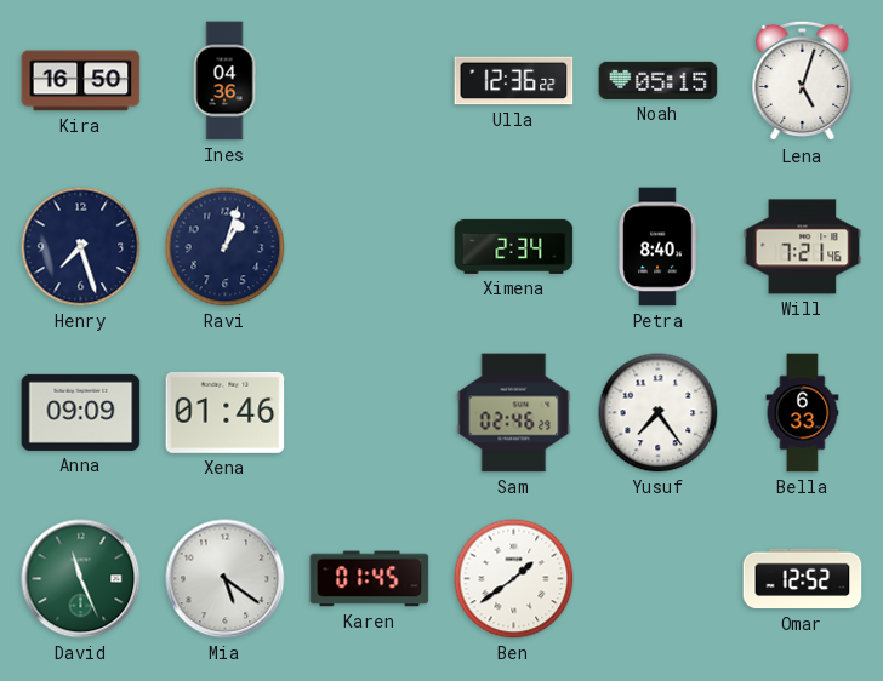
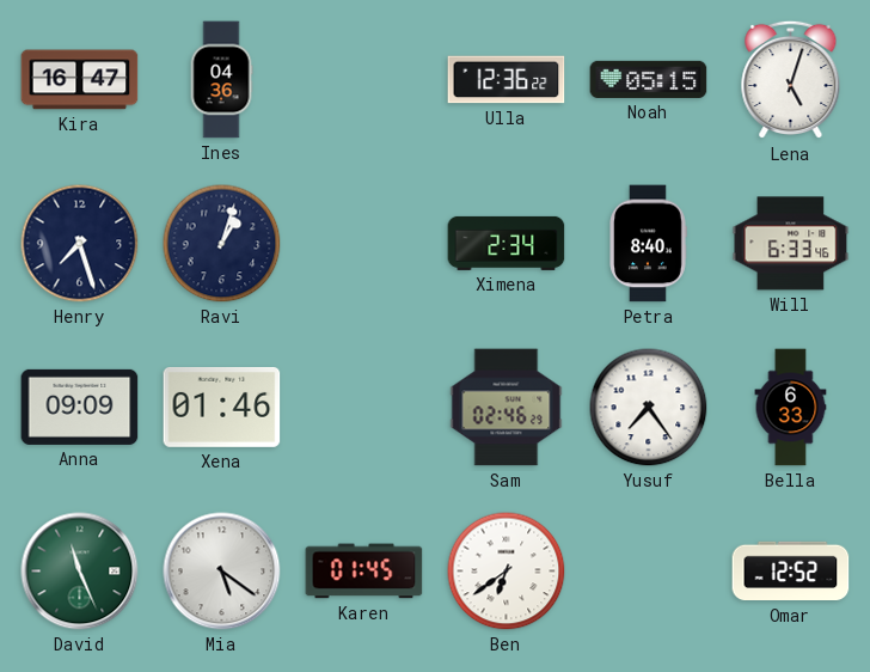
Kira: 16:50 -> 16:47 (80, 80)
Will: 7:21 -> 6:33 (791, 244)
Ben: 1:39 -> 6:39 (507, 572)
